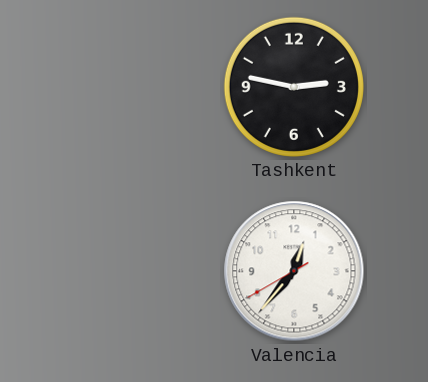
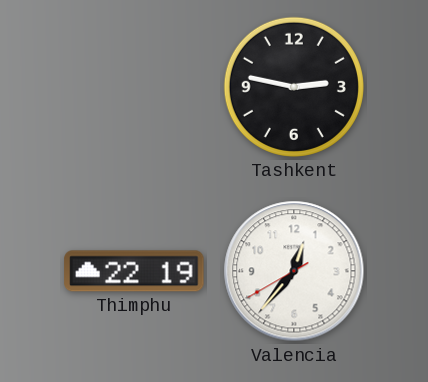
Thimphu: none -> 22:19 (134, 271)
